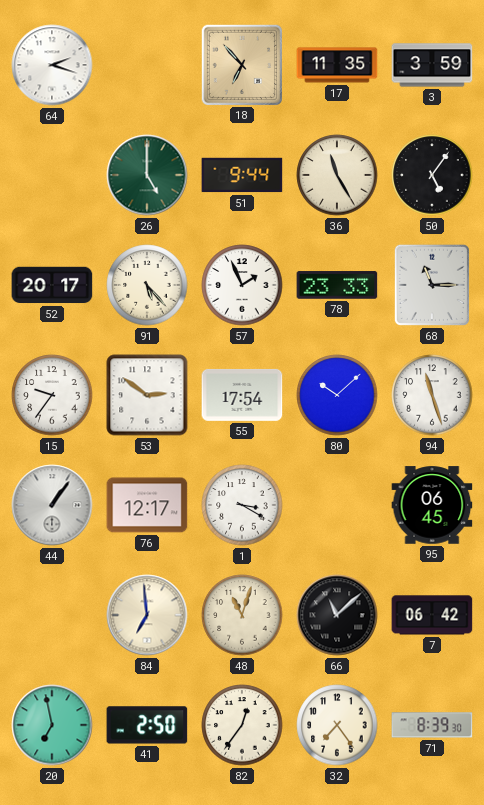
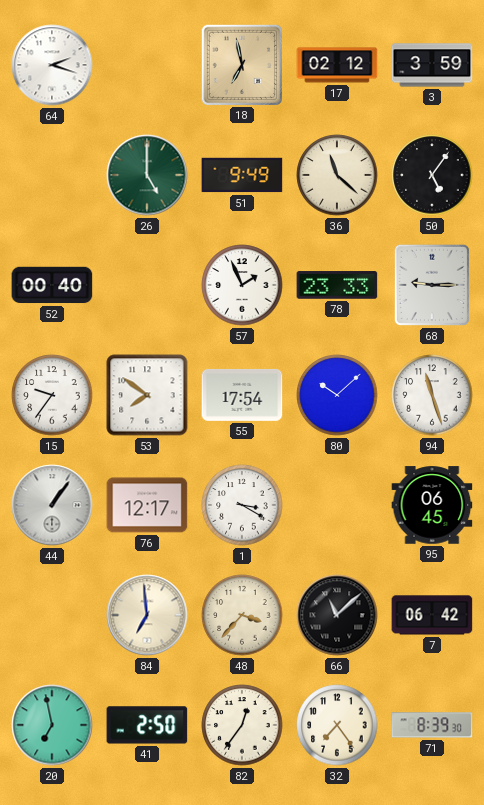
18: 6:53 -> 6:58 (241, 64)
17: 11:35 -> 02:12 (337, 65)
51: 9:44 -> 9:49 (242, 175)
36: 11:25 -> 11:22 (337, 175)
52: 20:17 -> 00:40 (52, 285)
91: 5:23 -> none (147, 285)
68: 11:15 -> 9:15 (432, 285)
53: 2:51 -> 7:51 (147, 395)
48: 11:03 -> 3:37 (242, 615)
